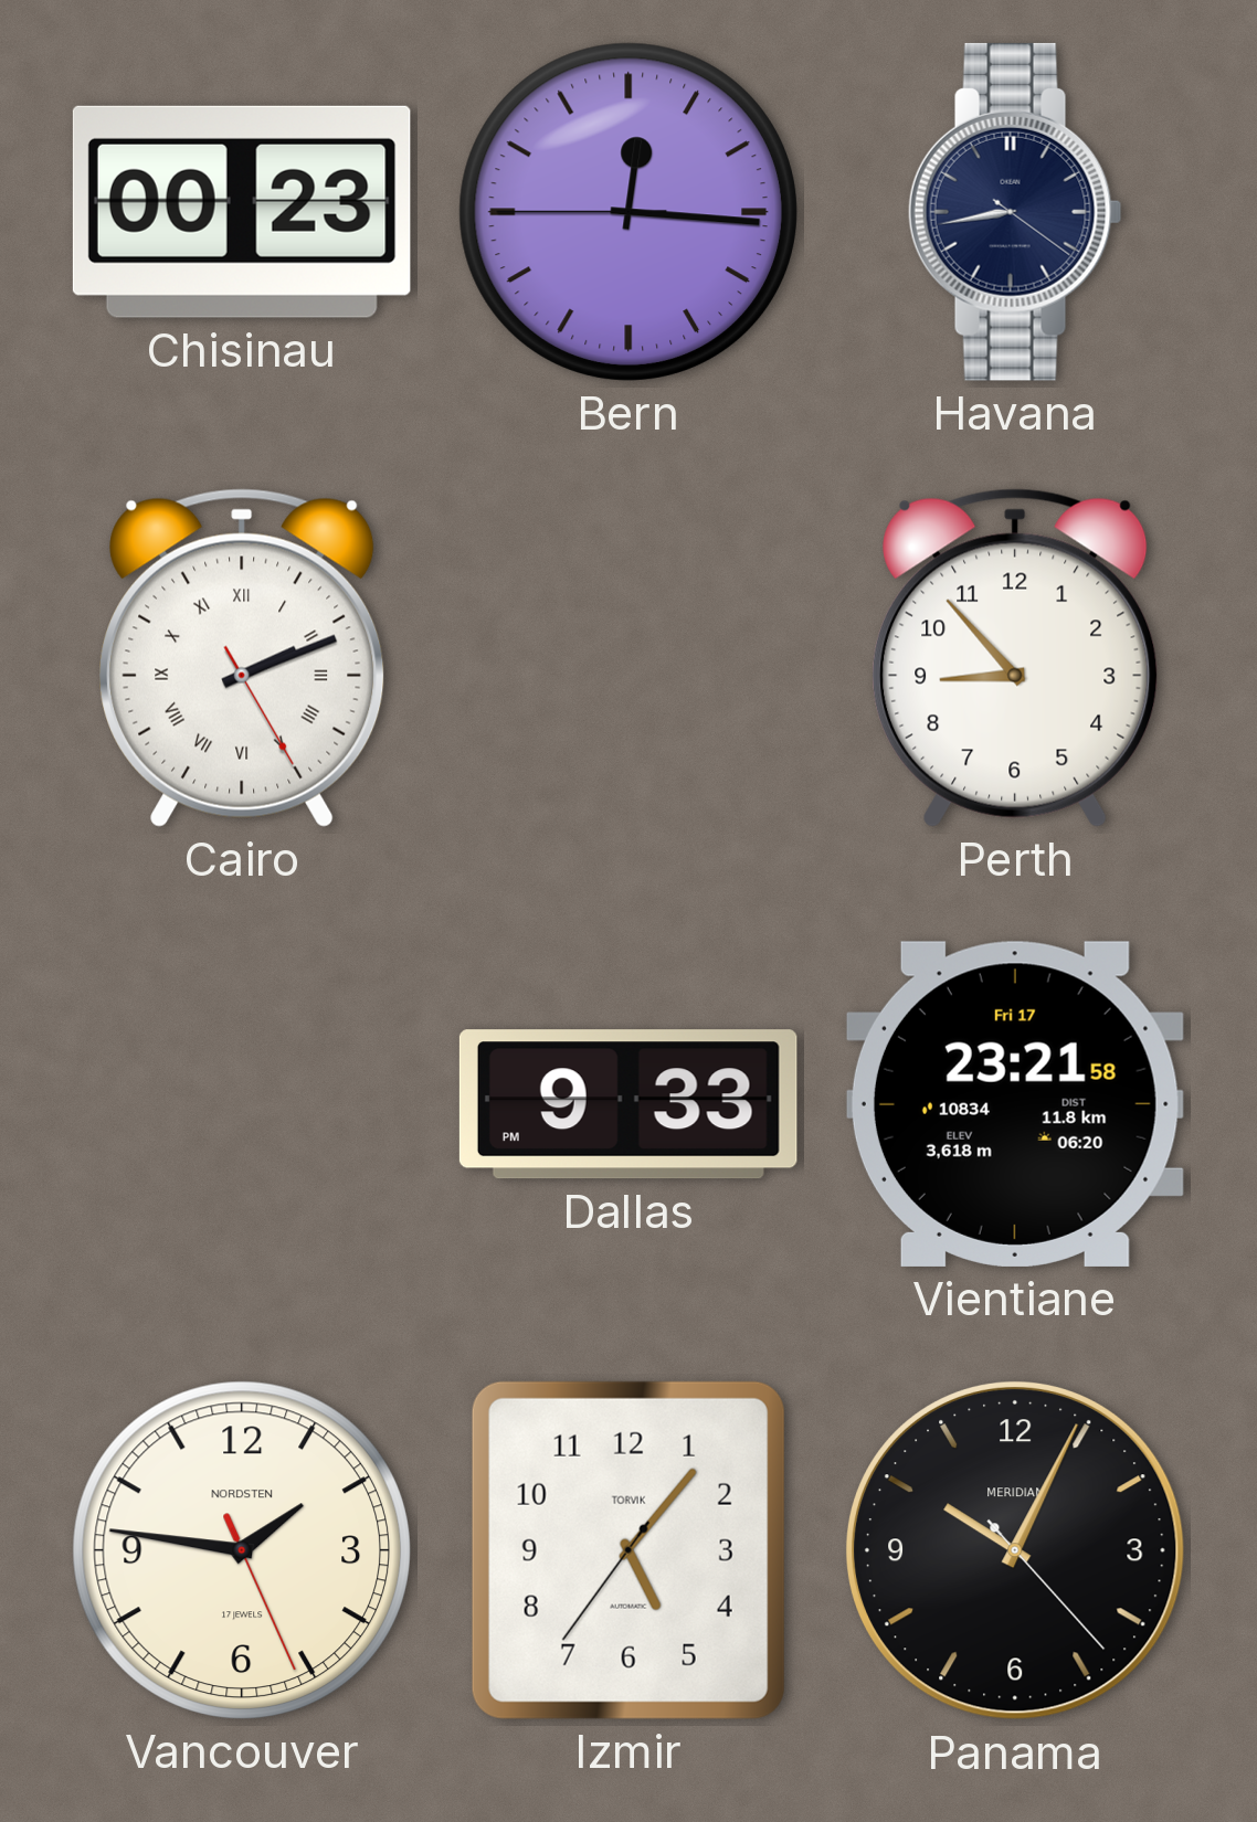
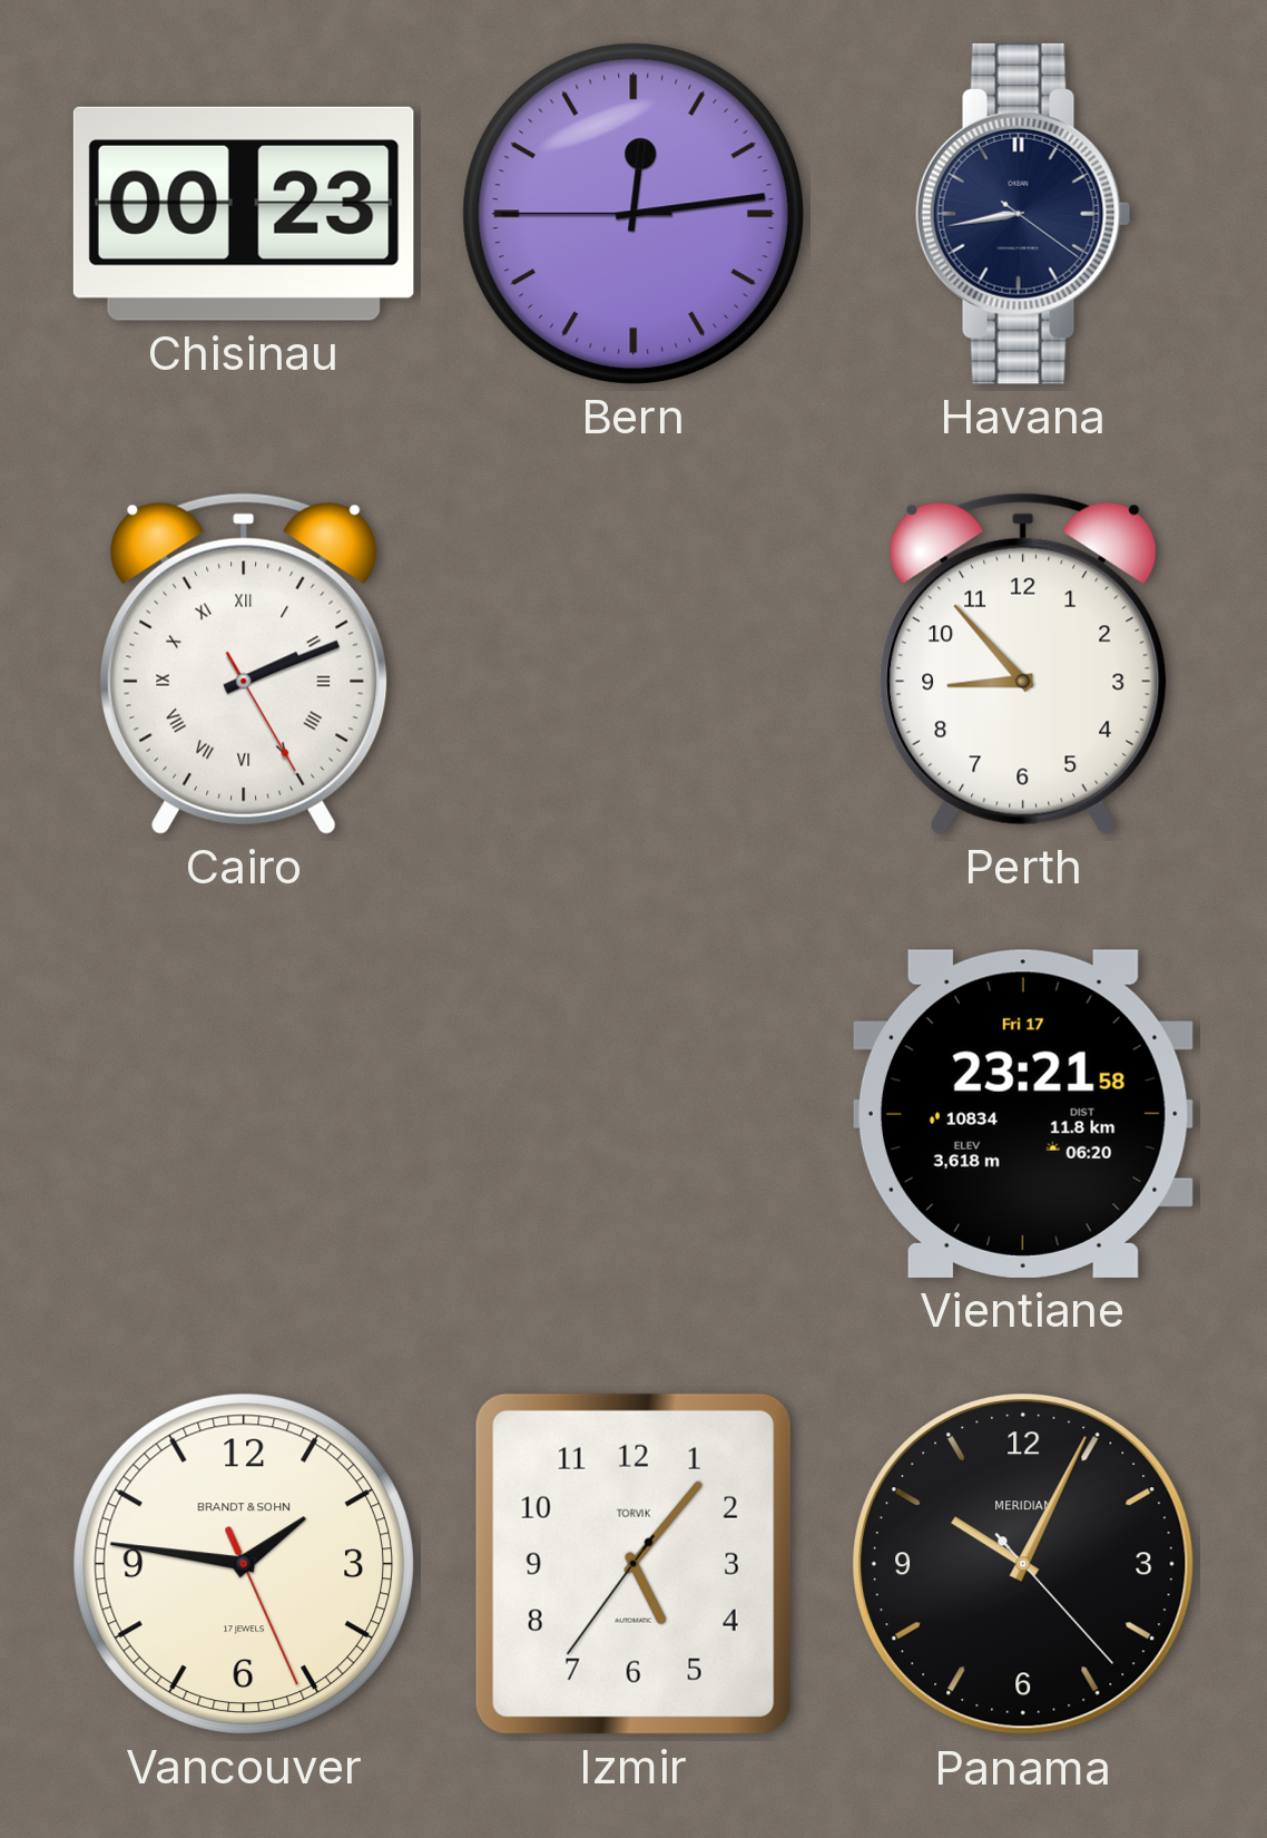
Bern: 12:15 -> 12:13 (633, 214)
Dallas: 9:33 -> none (628, 1104)
Vancouver brand: NORDSTEN -> BRANDT & SOHN (244, 1564)
